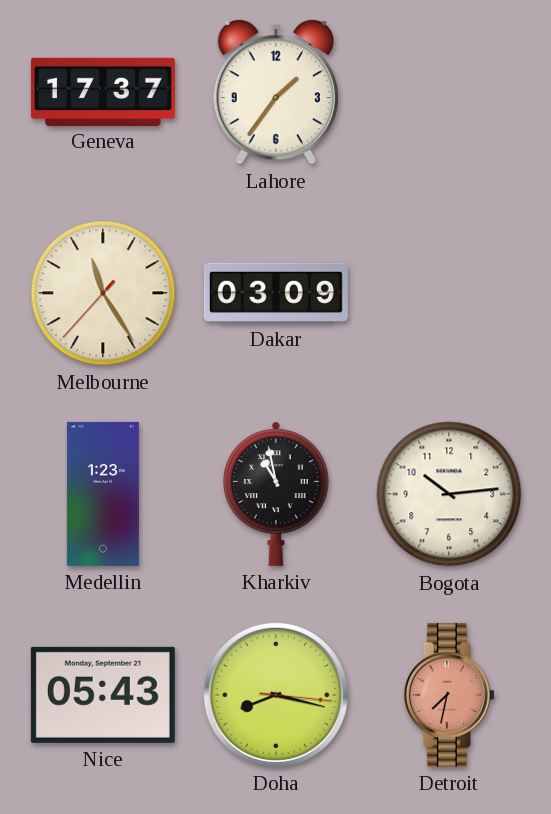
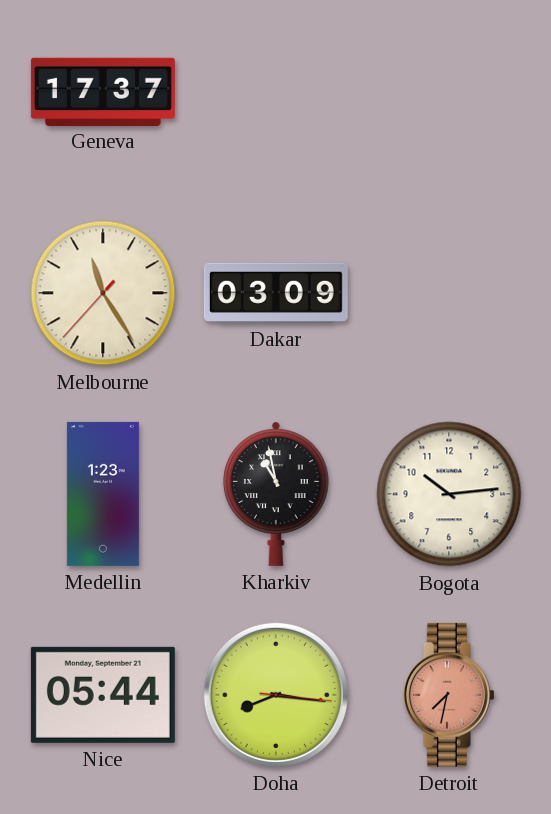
Lahore: 1:36 -> none (276, 92)
Nice: 05:43 -> 05:44 (103, 695)
Doha: 8:17 -> 8:16 (276, 695)
